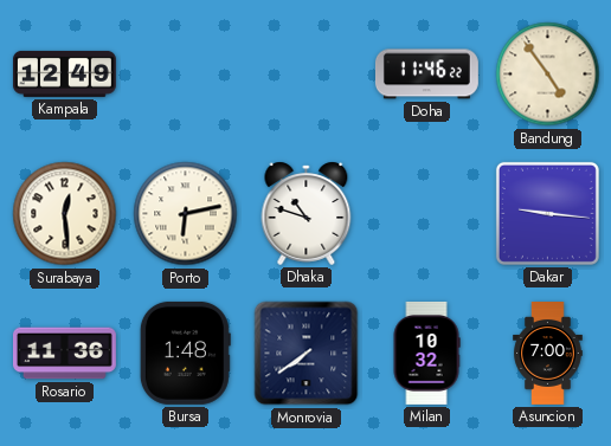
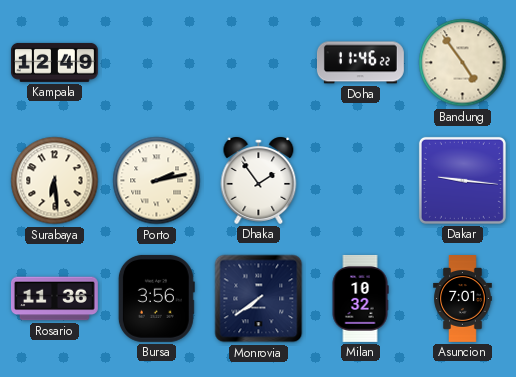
Surabaya: 12:29 -> 6:29 (55, 181)
Porto: 6:13 -> 2:13 (157, 181)
Dhaka: 10:48 -> 1:54 (259, 180)
Bursa: 1:48 -> 3:56 (156, 298)
Asuncion: 7:00 -> 7:01 (463, 299)
